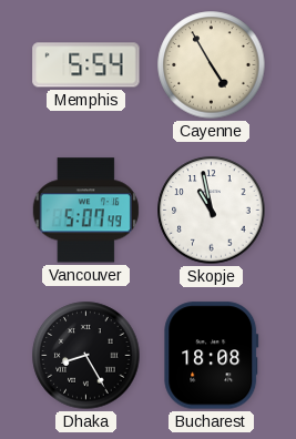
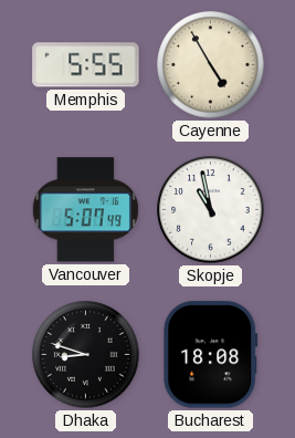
Memphis: 5:54 -> 5:55 (86, 65)
Dhaka: 8:25 -> 8:48 (86, 355)
